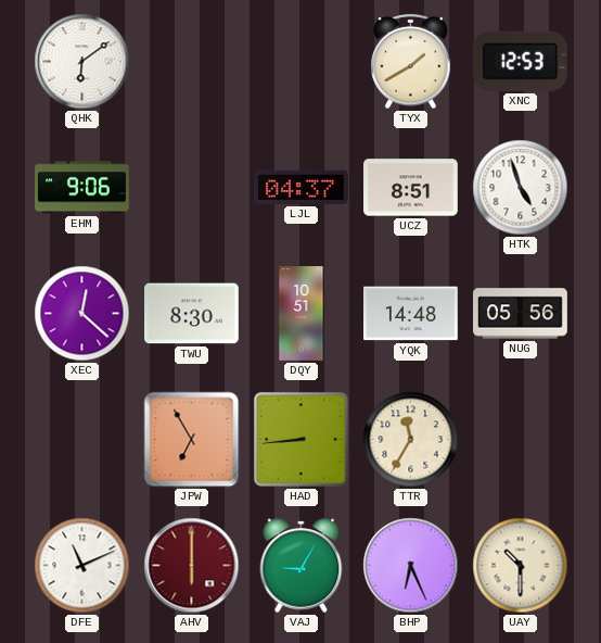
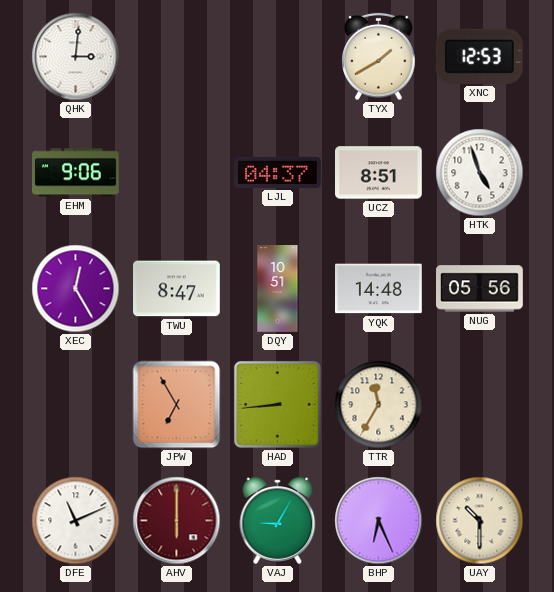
QHK: 6:09 -> 3:01 (76, 57)
XEC: 12:22 -> 12:25 (76, 289)
TWU: 8:30 -> 8:47 (177, 289)
